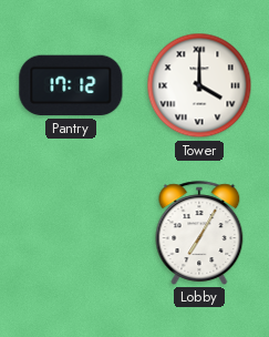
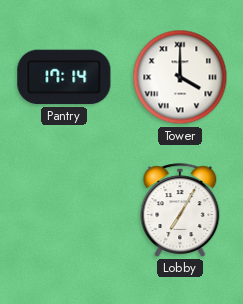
Pantry: 17:12 -> 17:14 (64, 77)
